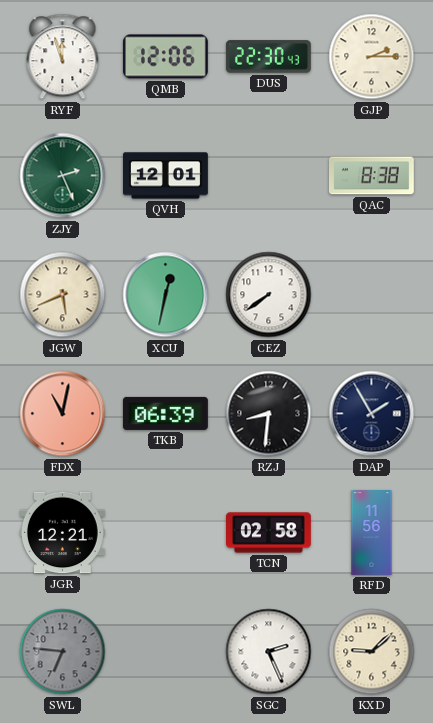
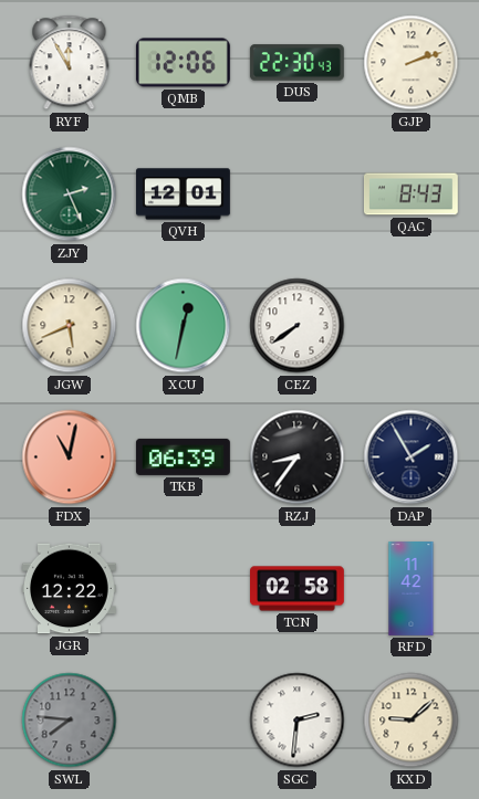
RYF: 11:57 -> 11:55 (70, 63)
GJP: 2:15 -> 2:12 (412, 63)
QAC: 8:38 -> 8:43 (410, 195)
RZJ: 8:31 -> 8:36 (298, 458)
JGR: 12:21 -> 12:22 (69, 589)
RFD: 11:56 -> 11:42 (412, 589)
SWL: 6:46 -> 7:46 (70, 721)
SGC: 2:26 -> 2:31 (298, 721)
